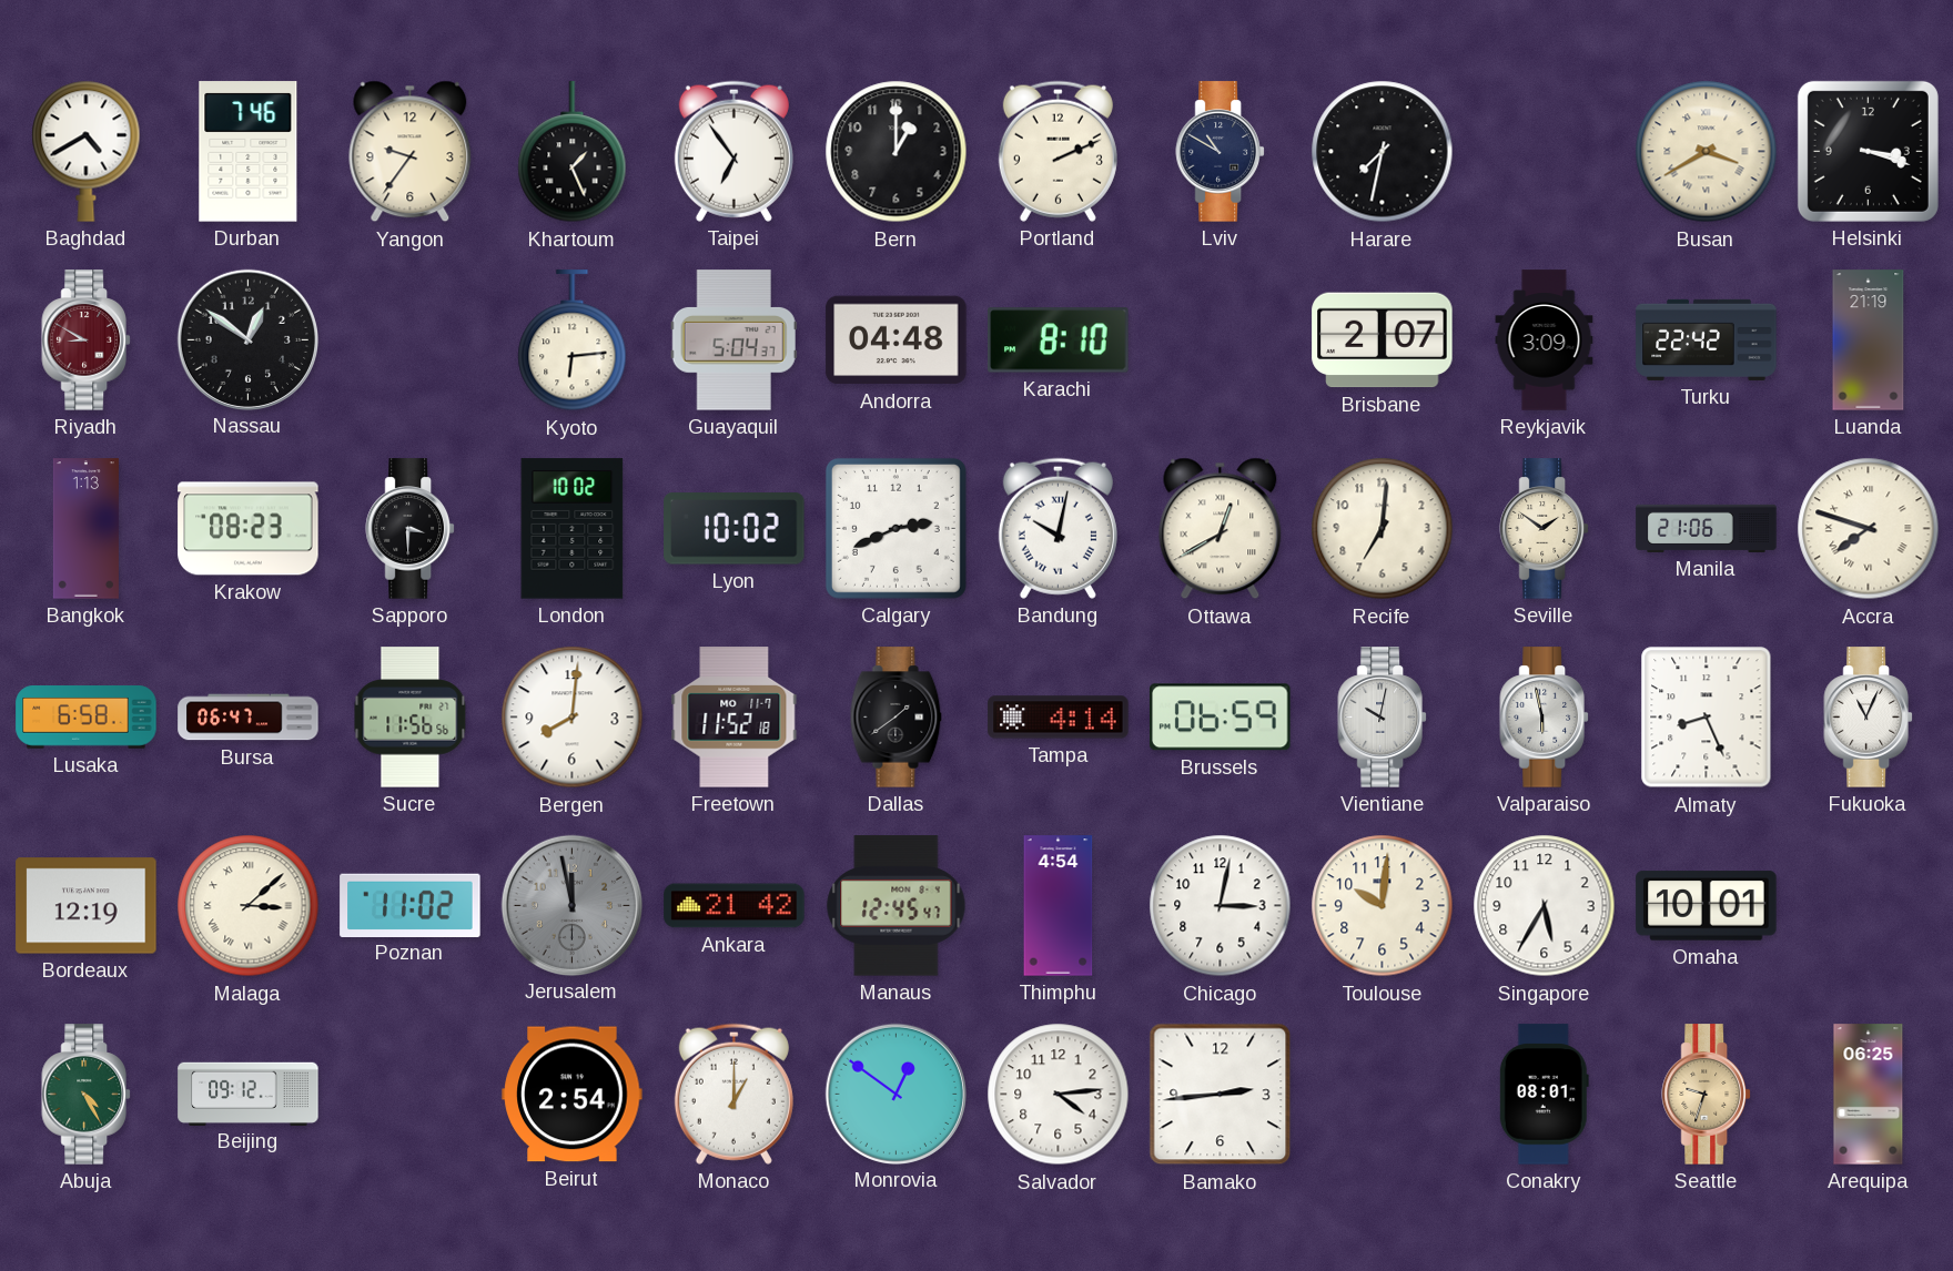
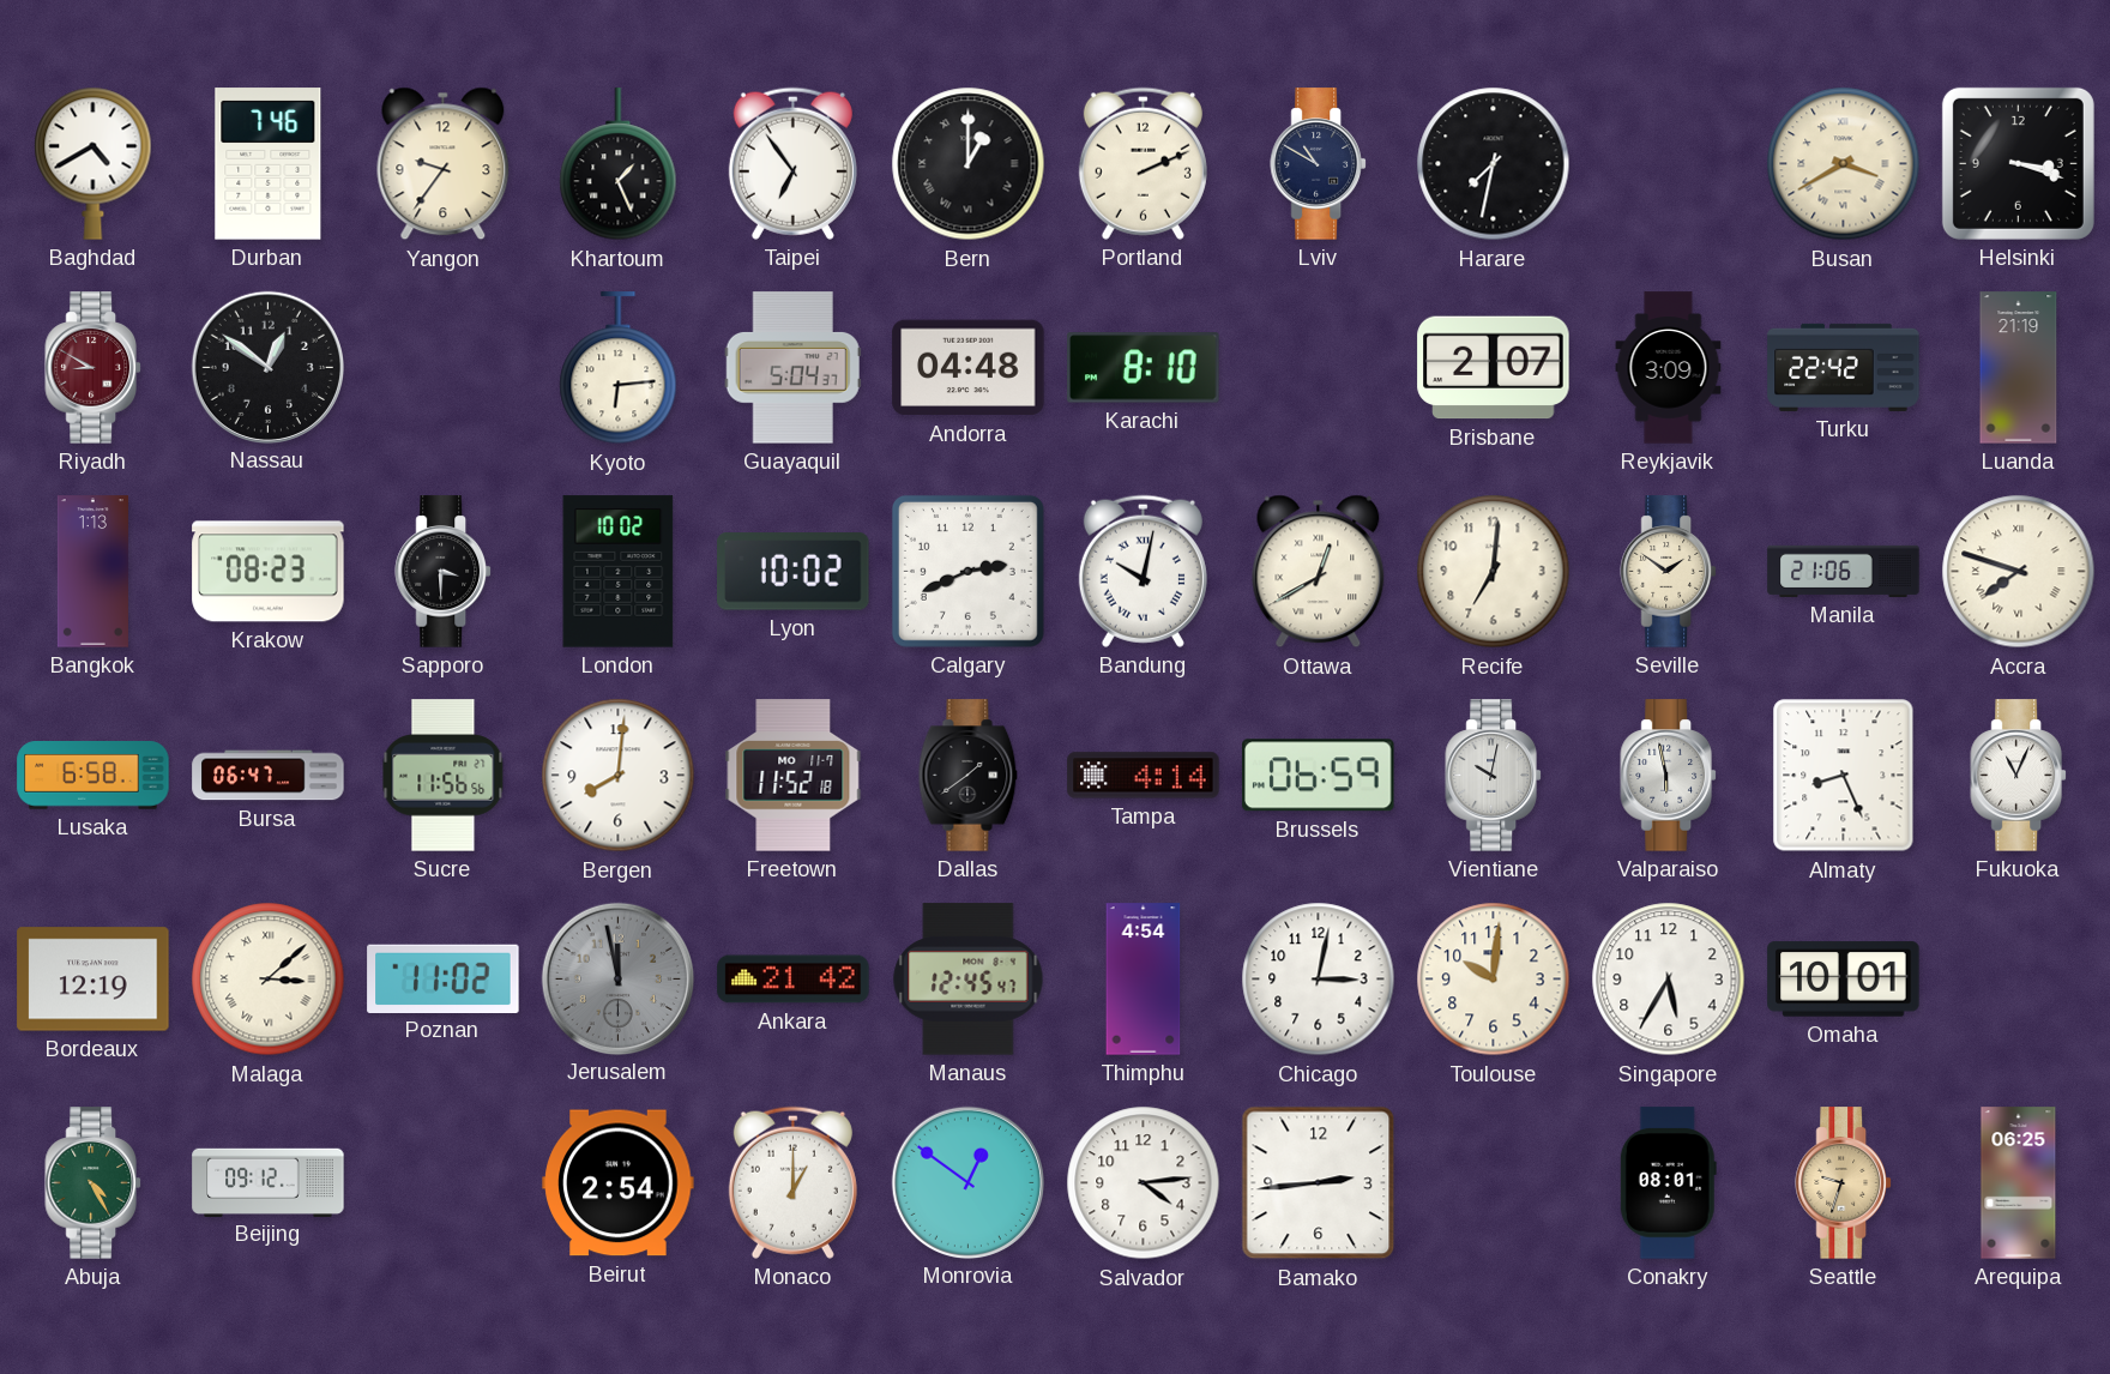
Bern numerals: Arabic -> Roman (969, 164)
